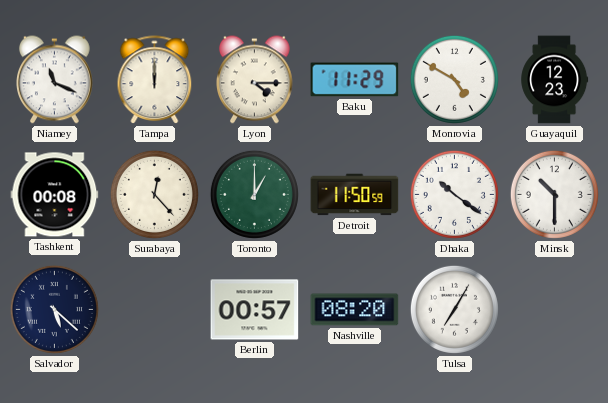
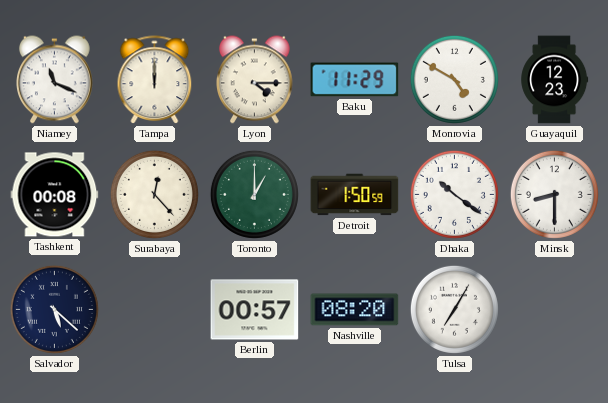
Detroit: 11:50 -> 1:50 (355, 195)
Minsk: 10:30 -> 8:30 (554, 194)
